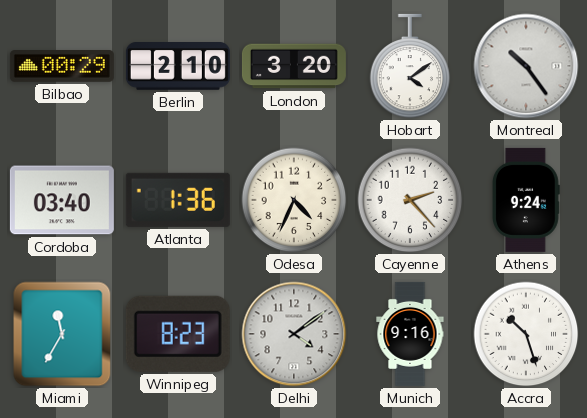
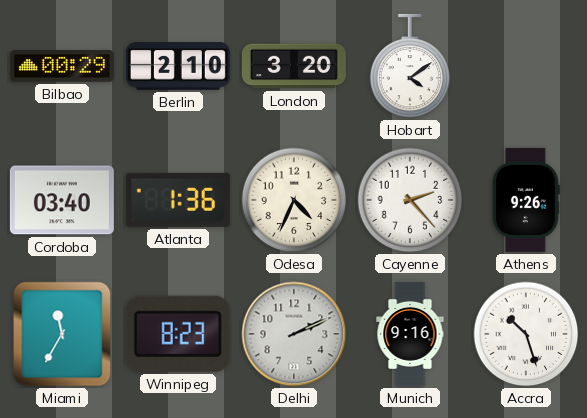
Montreal: 10:24 -> none (526, 66)
Athens: 9:24 -> 9:26 (526, 200)
Delhi: 4:09 -> 2:11 (294, 334)
